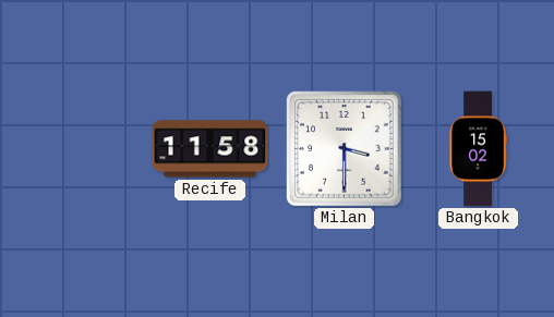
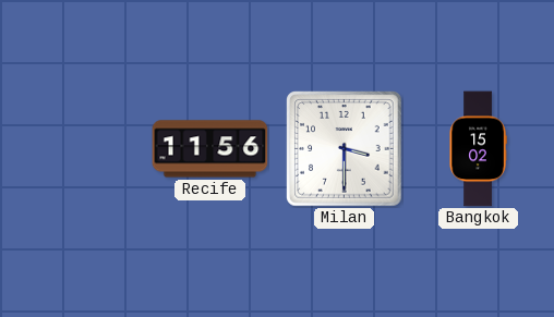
Recife: 11:58 -> 11:56 (210, 149)
